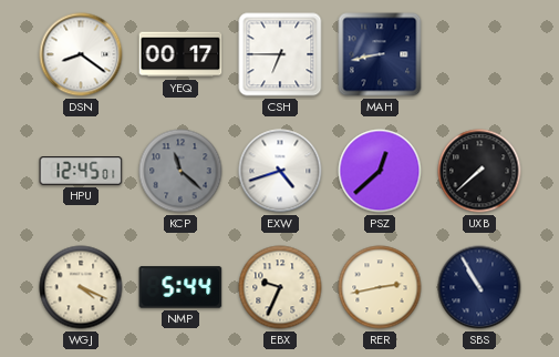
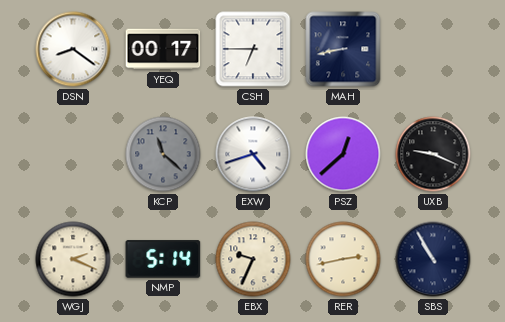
HPU: 12:45 -> none (81, 171)
UXB: 7:38 -> 9:19 (433, 154)
WGJ: 4:19 -> 2:19 (73, 259)
NMP: 5:44 -> 5:14 (163, 259)
